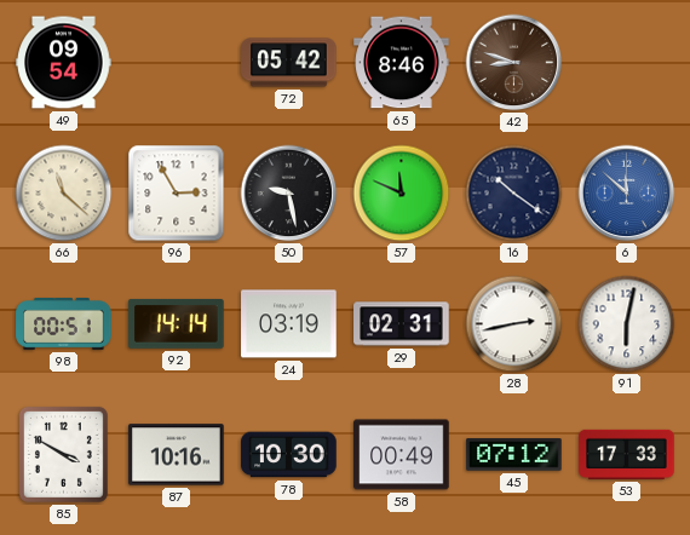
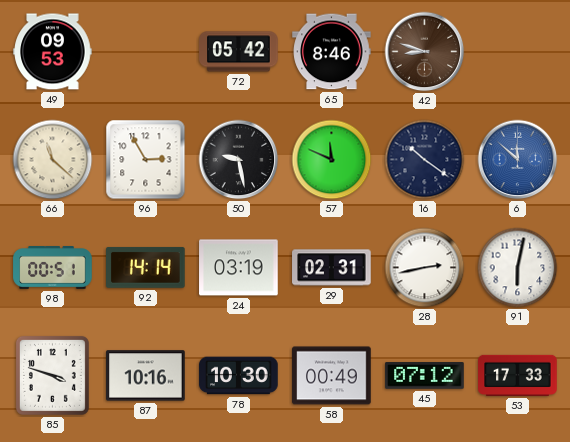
49: 09:54 -> 09:53 (53, 52)
85: 3:50 -> 3:48 (52, 375)
